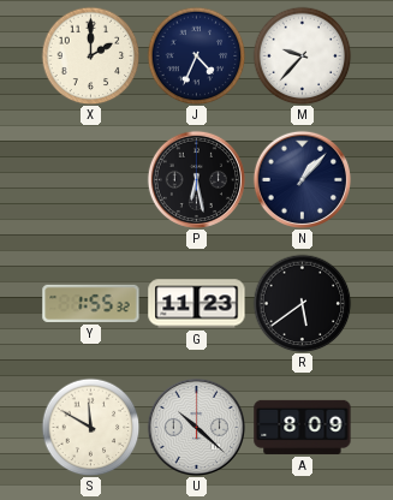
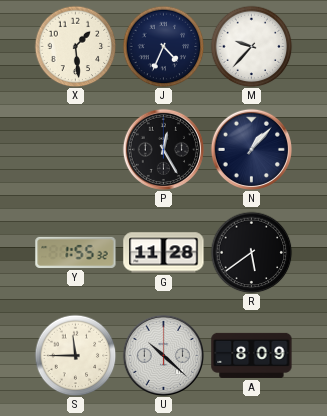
X: 2:00 -> 1:29 (75, 46)
P: 6:28 -> 12:25 (163, 149)
G: 11:23 -> 11:28 (164, 253)
S: 11:50 -> 11:45 (75, 355)
